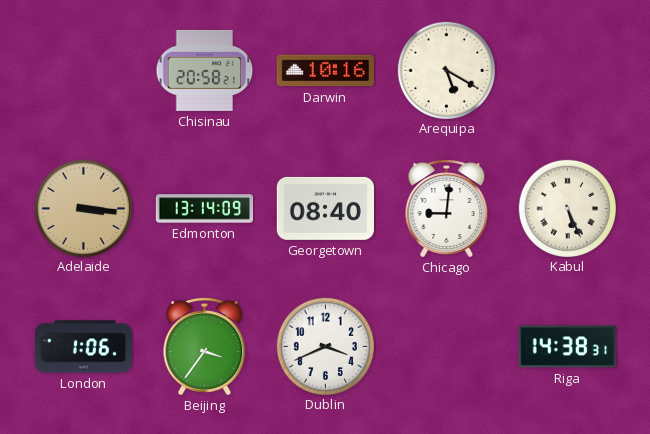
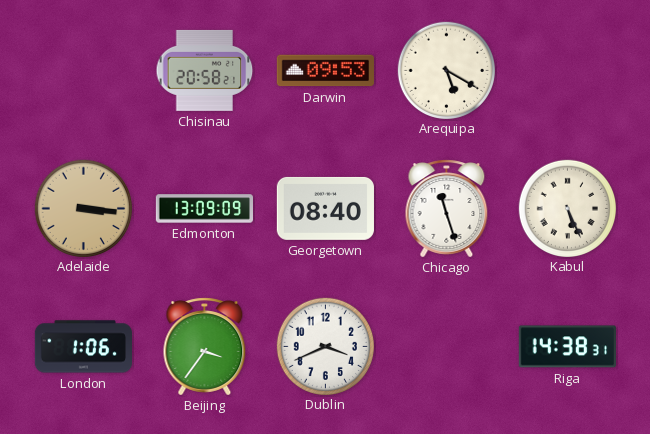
Darwin: 10:16 -> 09:53 (325, 71)
Edmonton: 13:14 -> 13:09 (204, 209)
Chicago: 9:01 -> 11:27 (447, 209)
